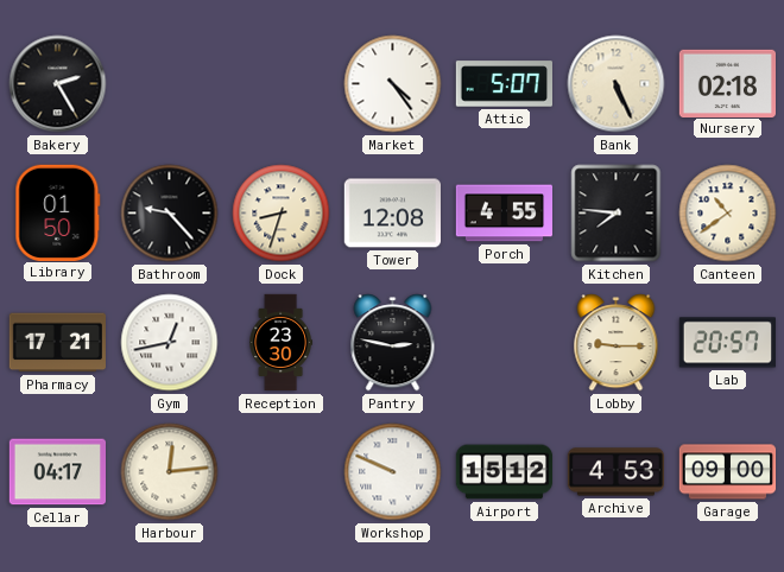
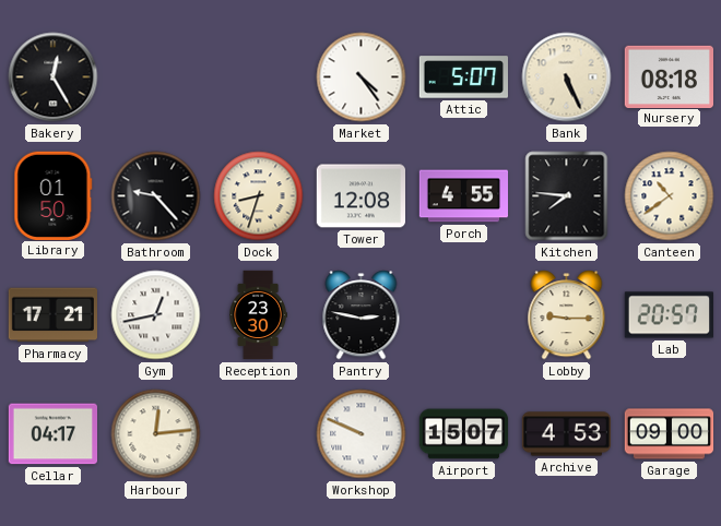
Bakery: 2:25 -> 12:25 (54, 77)
Nursery: 02:18 -> 08:18 (669, 76)
Airport: 15:12 -> 15:07 (464, 434)
